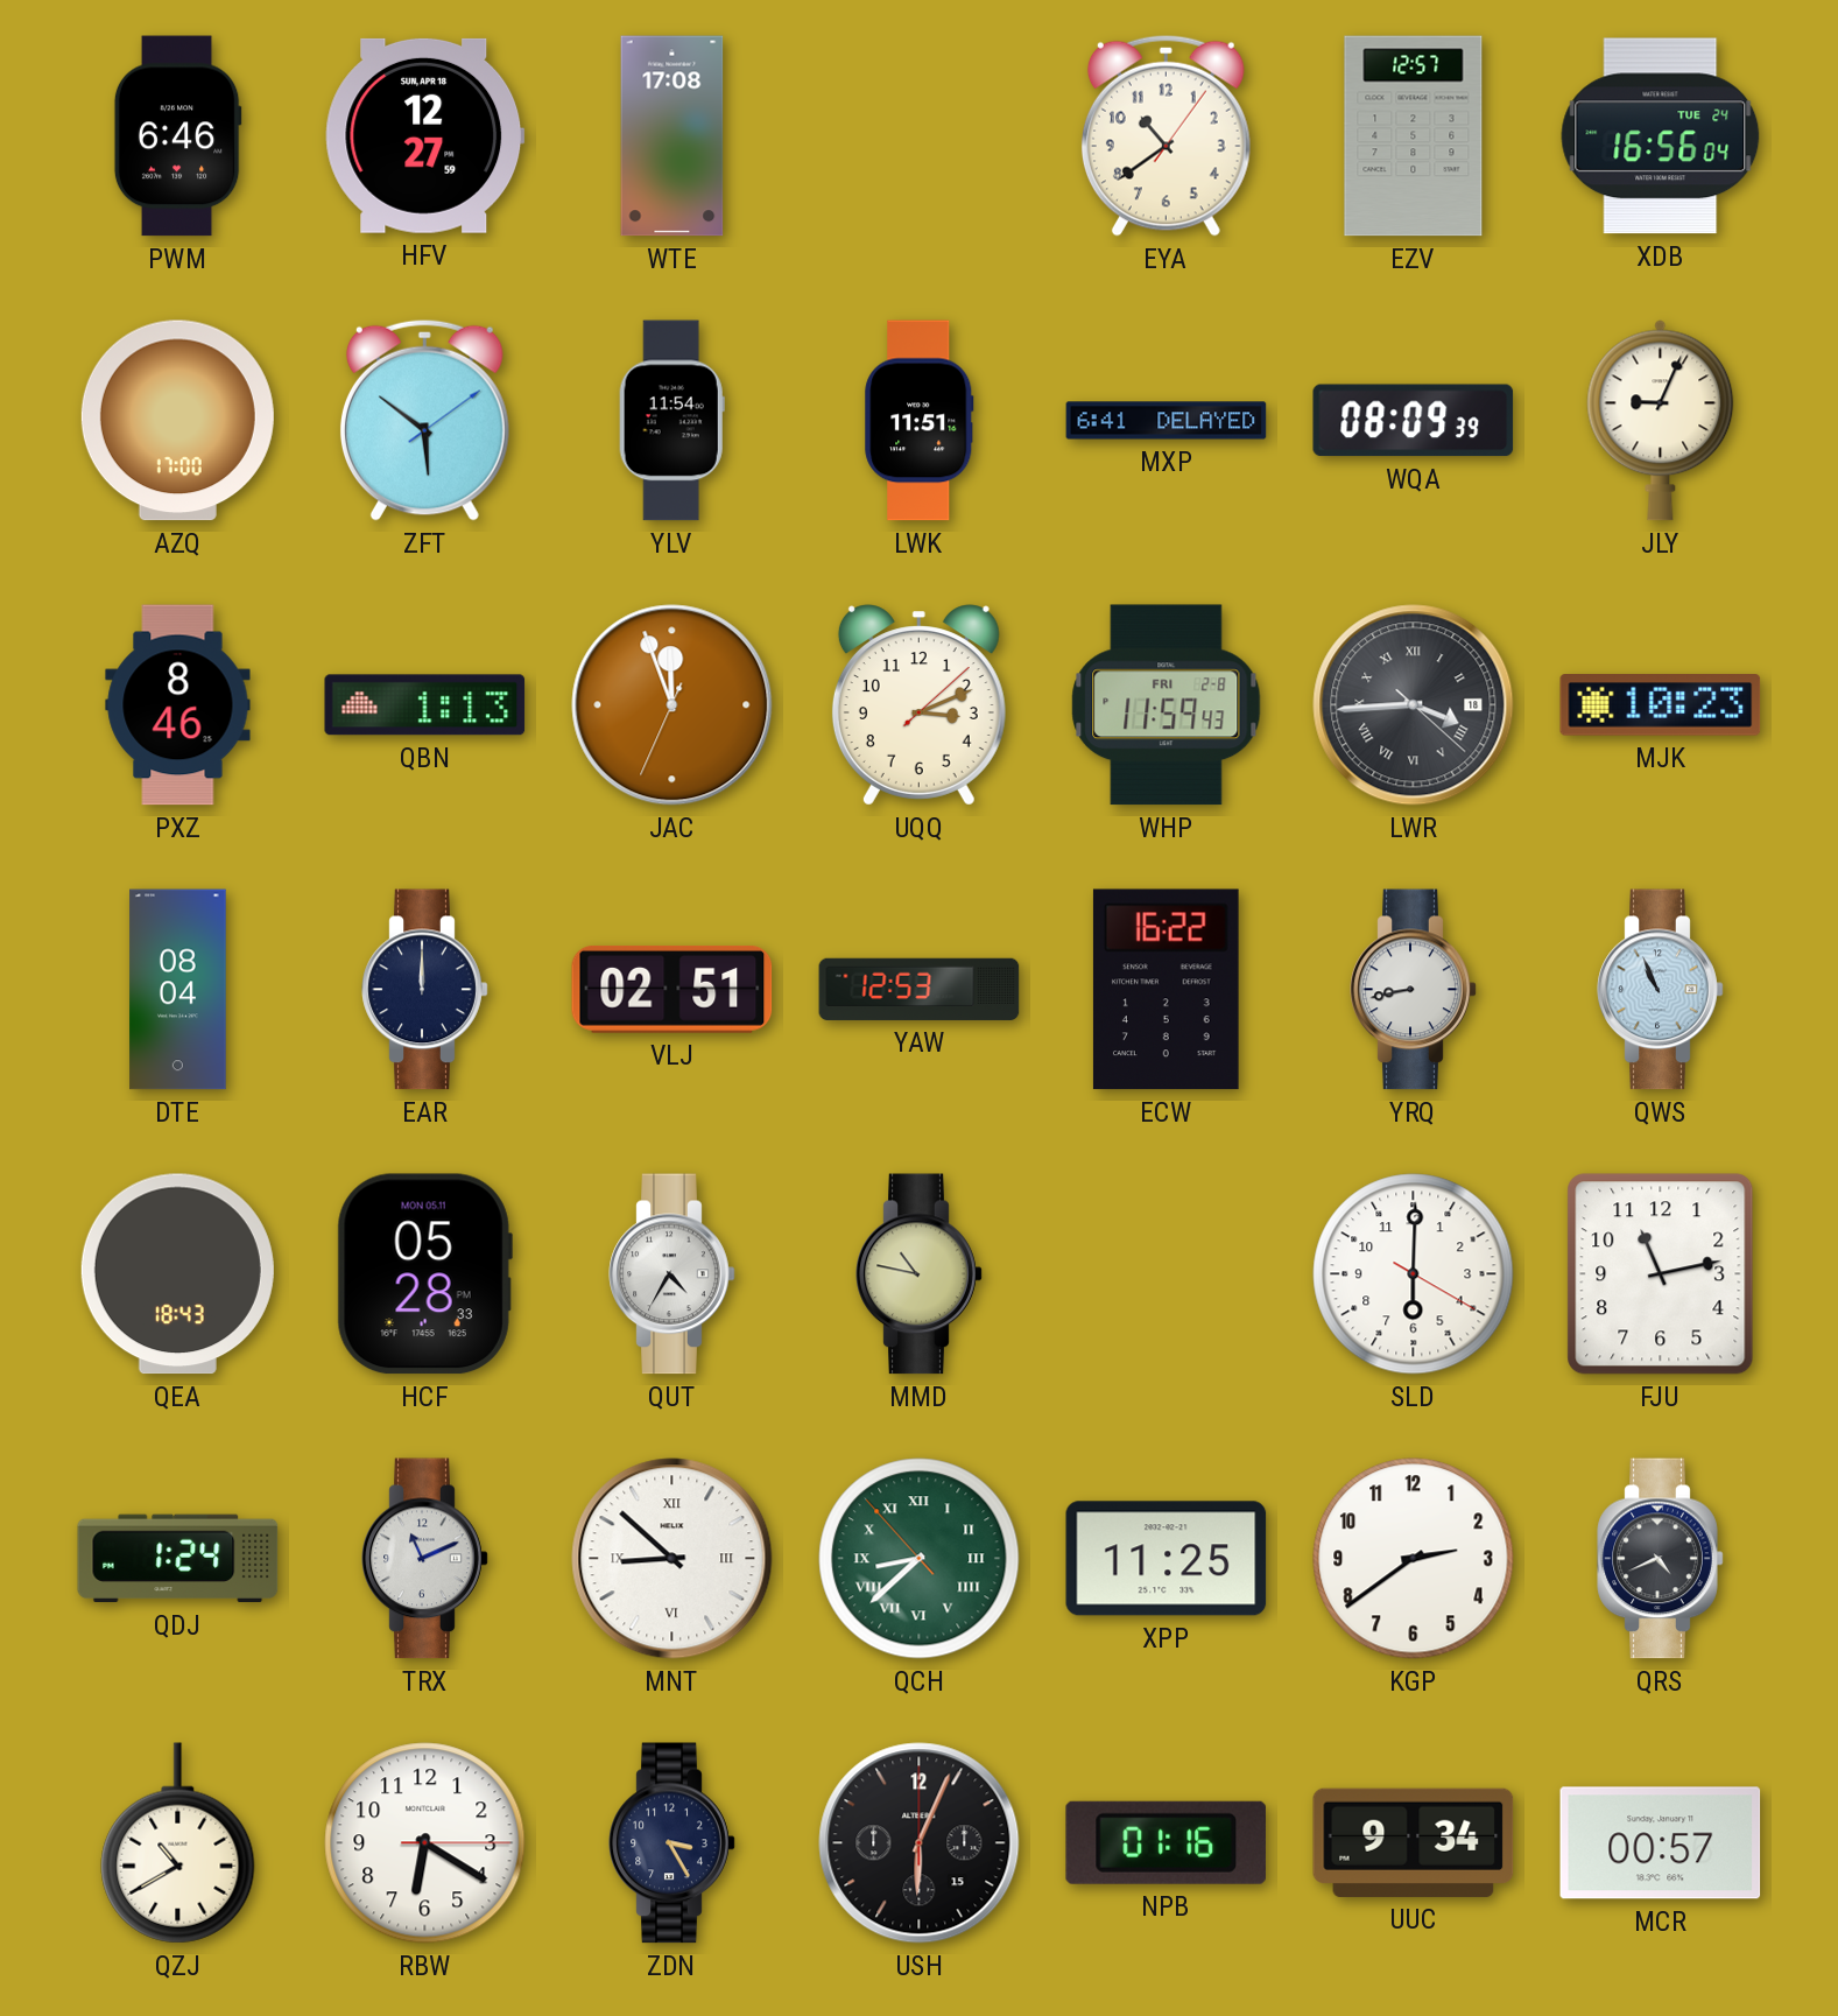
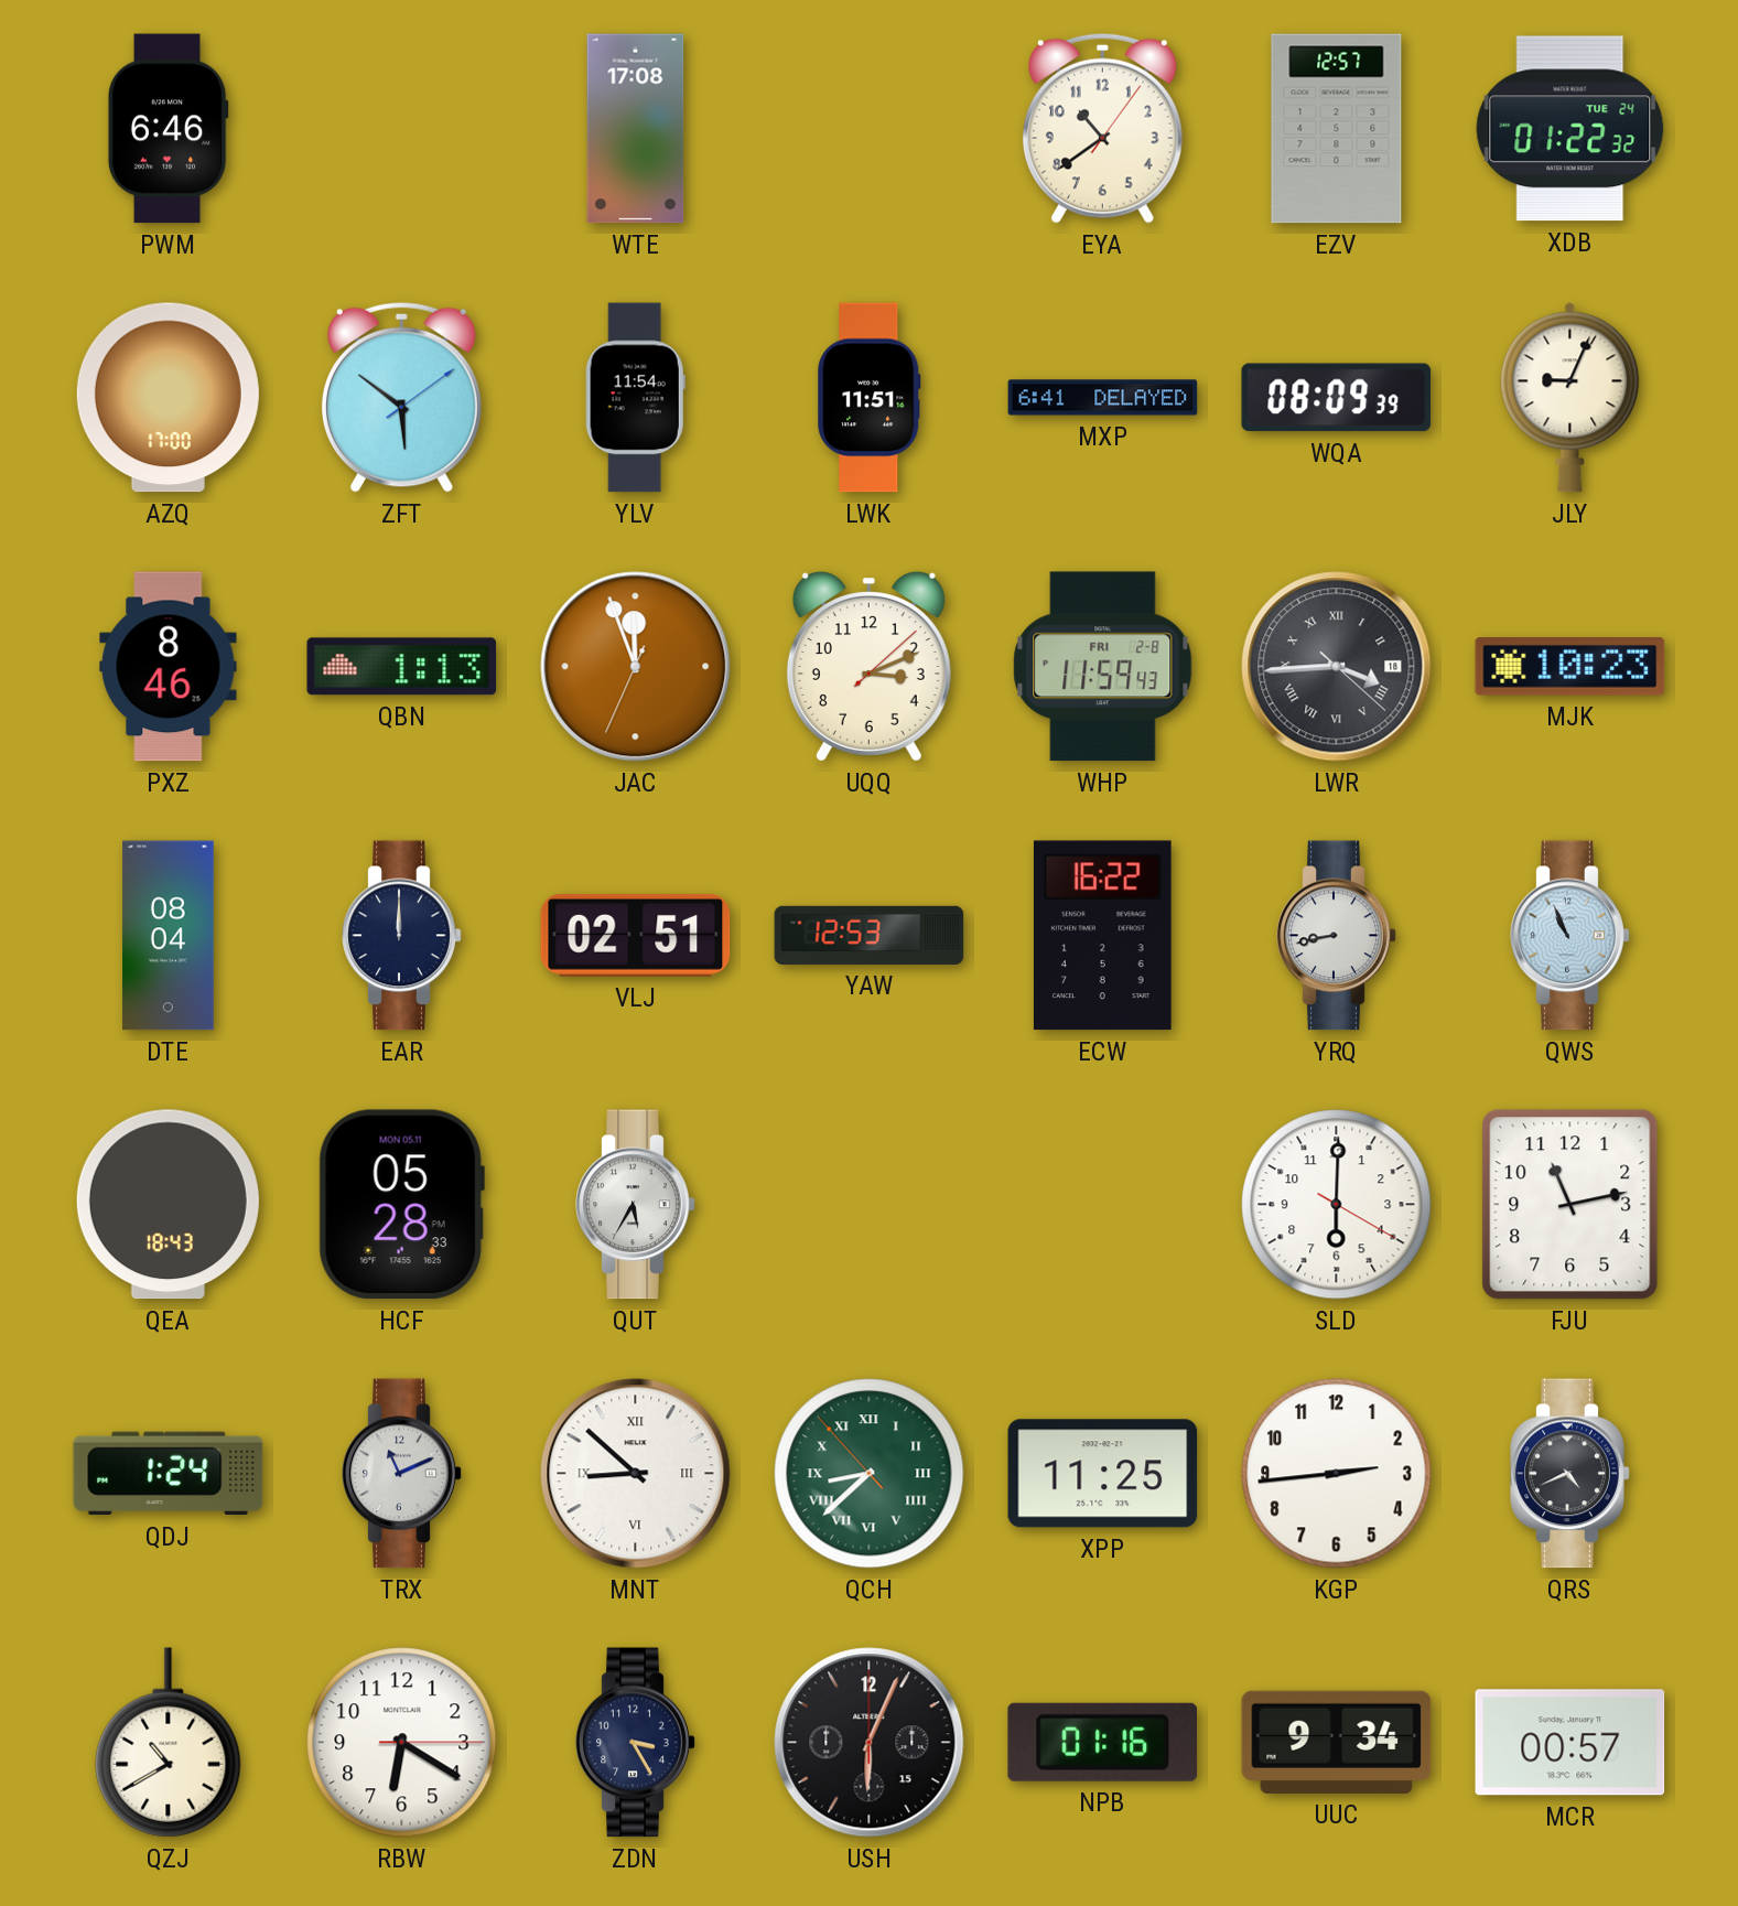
HFV: 12:27 -> none (425, 135)
XDB: 16:56 -> 01:22 (1570, 129)
QUT: 4:35 -> 5:35 (636, 1205)
MMD: 10:47 -> none (920, 1274)
KGP: 2:39 -> 2:44 (1337, 1474)
